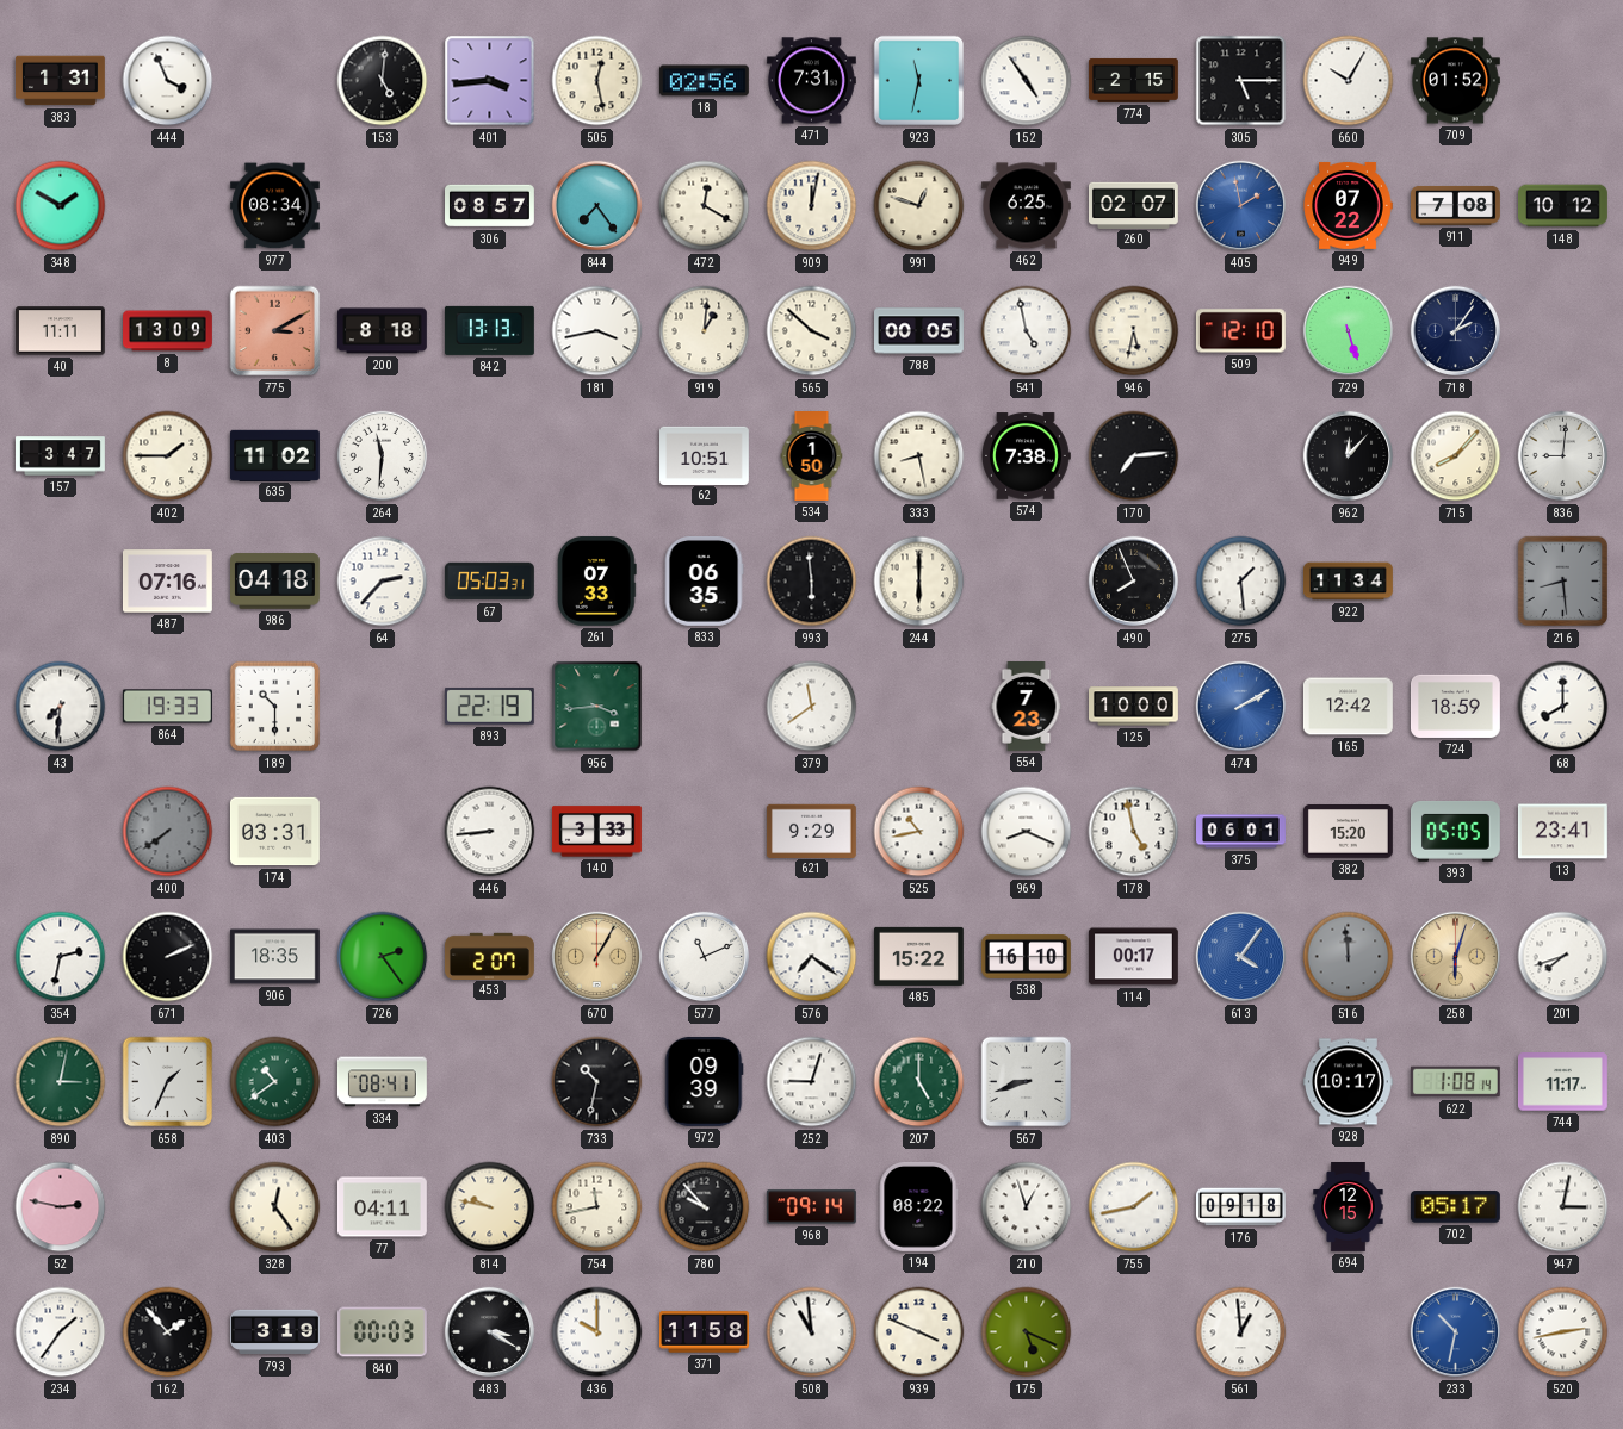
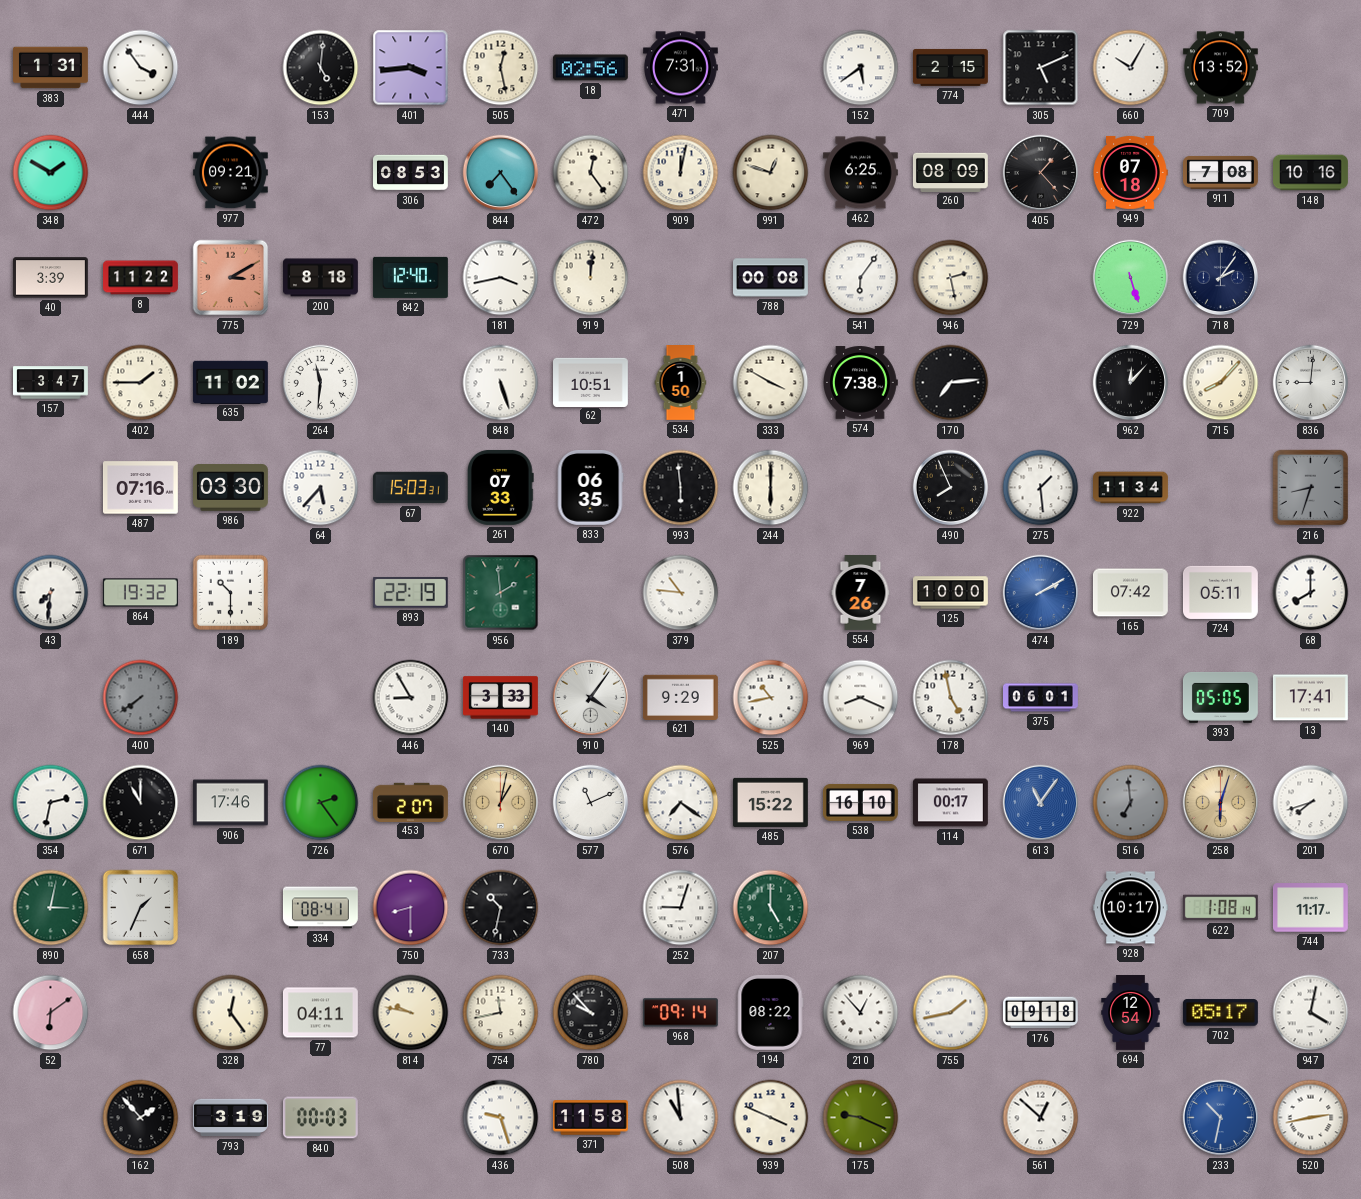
444: 3:56 -> 3:54 (141, 68)
923: 11:32 -> none (919, 81)
152: 4:54 -> 5:39 (861, 68)
305: 5:15 -> 5:11 (1041, 68)
709: 01:52 -> 13:52 (1220, 68)
977: 08:34 -> 09:21 (230, 173)
306: 08:57 -> 08:53 (411, 173)
472: 12:20 -> 12:24 (591, 173)
260: 02:07 -> 08:09 (951, 172)
405: 1:58 -> 1:23 (1041, 173)
405 dial: blue -> black (1041, 173)
949: 07:22 -> 07:18 (1130, 173)
148: 10:12 -> 10:16 (1311, 173)
40: 11:11 -> 3:39 (50, 278)
8: 13:09 -> 11:22 (141, 278)
842: 13:13 -> 12:40 (410, 277)
919: 1:01 -> 12:01 (591, 278)
565: 3:52 -> none (812, 331)
788: 00:05 -> 00:08 (771, 278)
541: 4:58 -> 6:06 (861, 278)
946: 5:32 -> 2:28 (951, 278)
509: 12:10 -> none (1240, 331)
848: none -> 5:27 (501, 383)
333: 8:28 -> 3:50 (771, 383)
986: 04:18 -> 03:30 (231, 488)
64: 2:37 -> 5:37 (321, 488)
67: 05:03 -> 15:03 (410, 488)
216: 8:29 -> 8:33 (1311, 488)
864: 19:33 -> 19:32 (140, 593)
956: 3:44 -> 1:59 (501, 593)
379: 11:39 -> 10:46 (681, 593)
554: 7:23 -> 7:26 (861, 593)
165: 12:42 -> 07:42 (1130, 593)
724: 18:59 -> 05:11 (1220, 592)
174: 03:31 -> none (274, 832)
446: 8:44 -> 8:55 (411, 698)
910: none -> 4:06 (591, 698)
382: 15:20 -> none (1349, 832)
13: 23:41 -> 17:41 (1310, 698)
671: 2:11 -> 11:00 (141, 803)
906: 18:35 -> 17:46 (230, 803)
670: 1:05 -> 1:02 (501, 803)
613: 4:06 -> 11:06 (1041, 803)
516: 11:59 -> 6:59 (1131, 803)
403: 10:39 -> none (275, 1082)
750: none -> 8:30 (411, 908)
972: 09:39 -> none (704, 1081)
567: 8:42 -> none (1027, 1082)
52: 2:47 -> 6:09 (51, 1013)
210: 12:57 -> 12:53 (861, 1013)
694: 12:15 -> 12:54 (1131, 1013)
947: 3:02 -> 4:02 (1311, 1013)
234: 1:36 -> none (61, 1332)
483: 3:20 -> none (490, 1332)
436: 10:00 -> 9:27 (501, 1118)
175: 5:19 -> 9:19 (861, 1118)
561: 12:59 -> 12:52 (1041, 1118)
